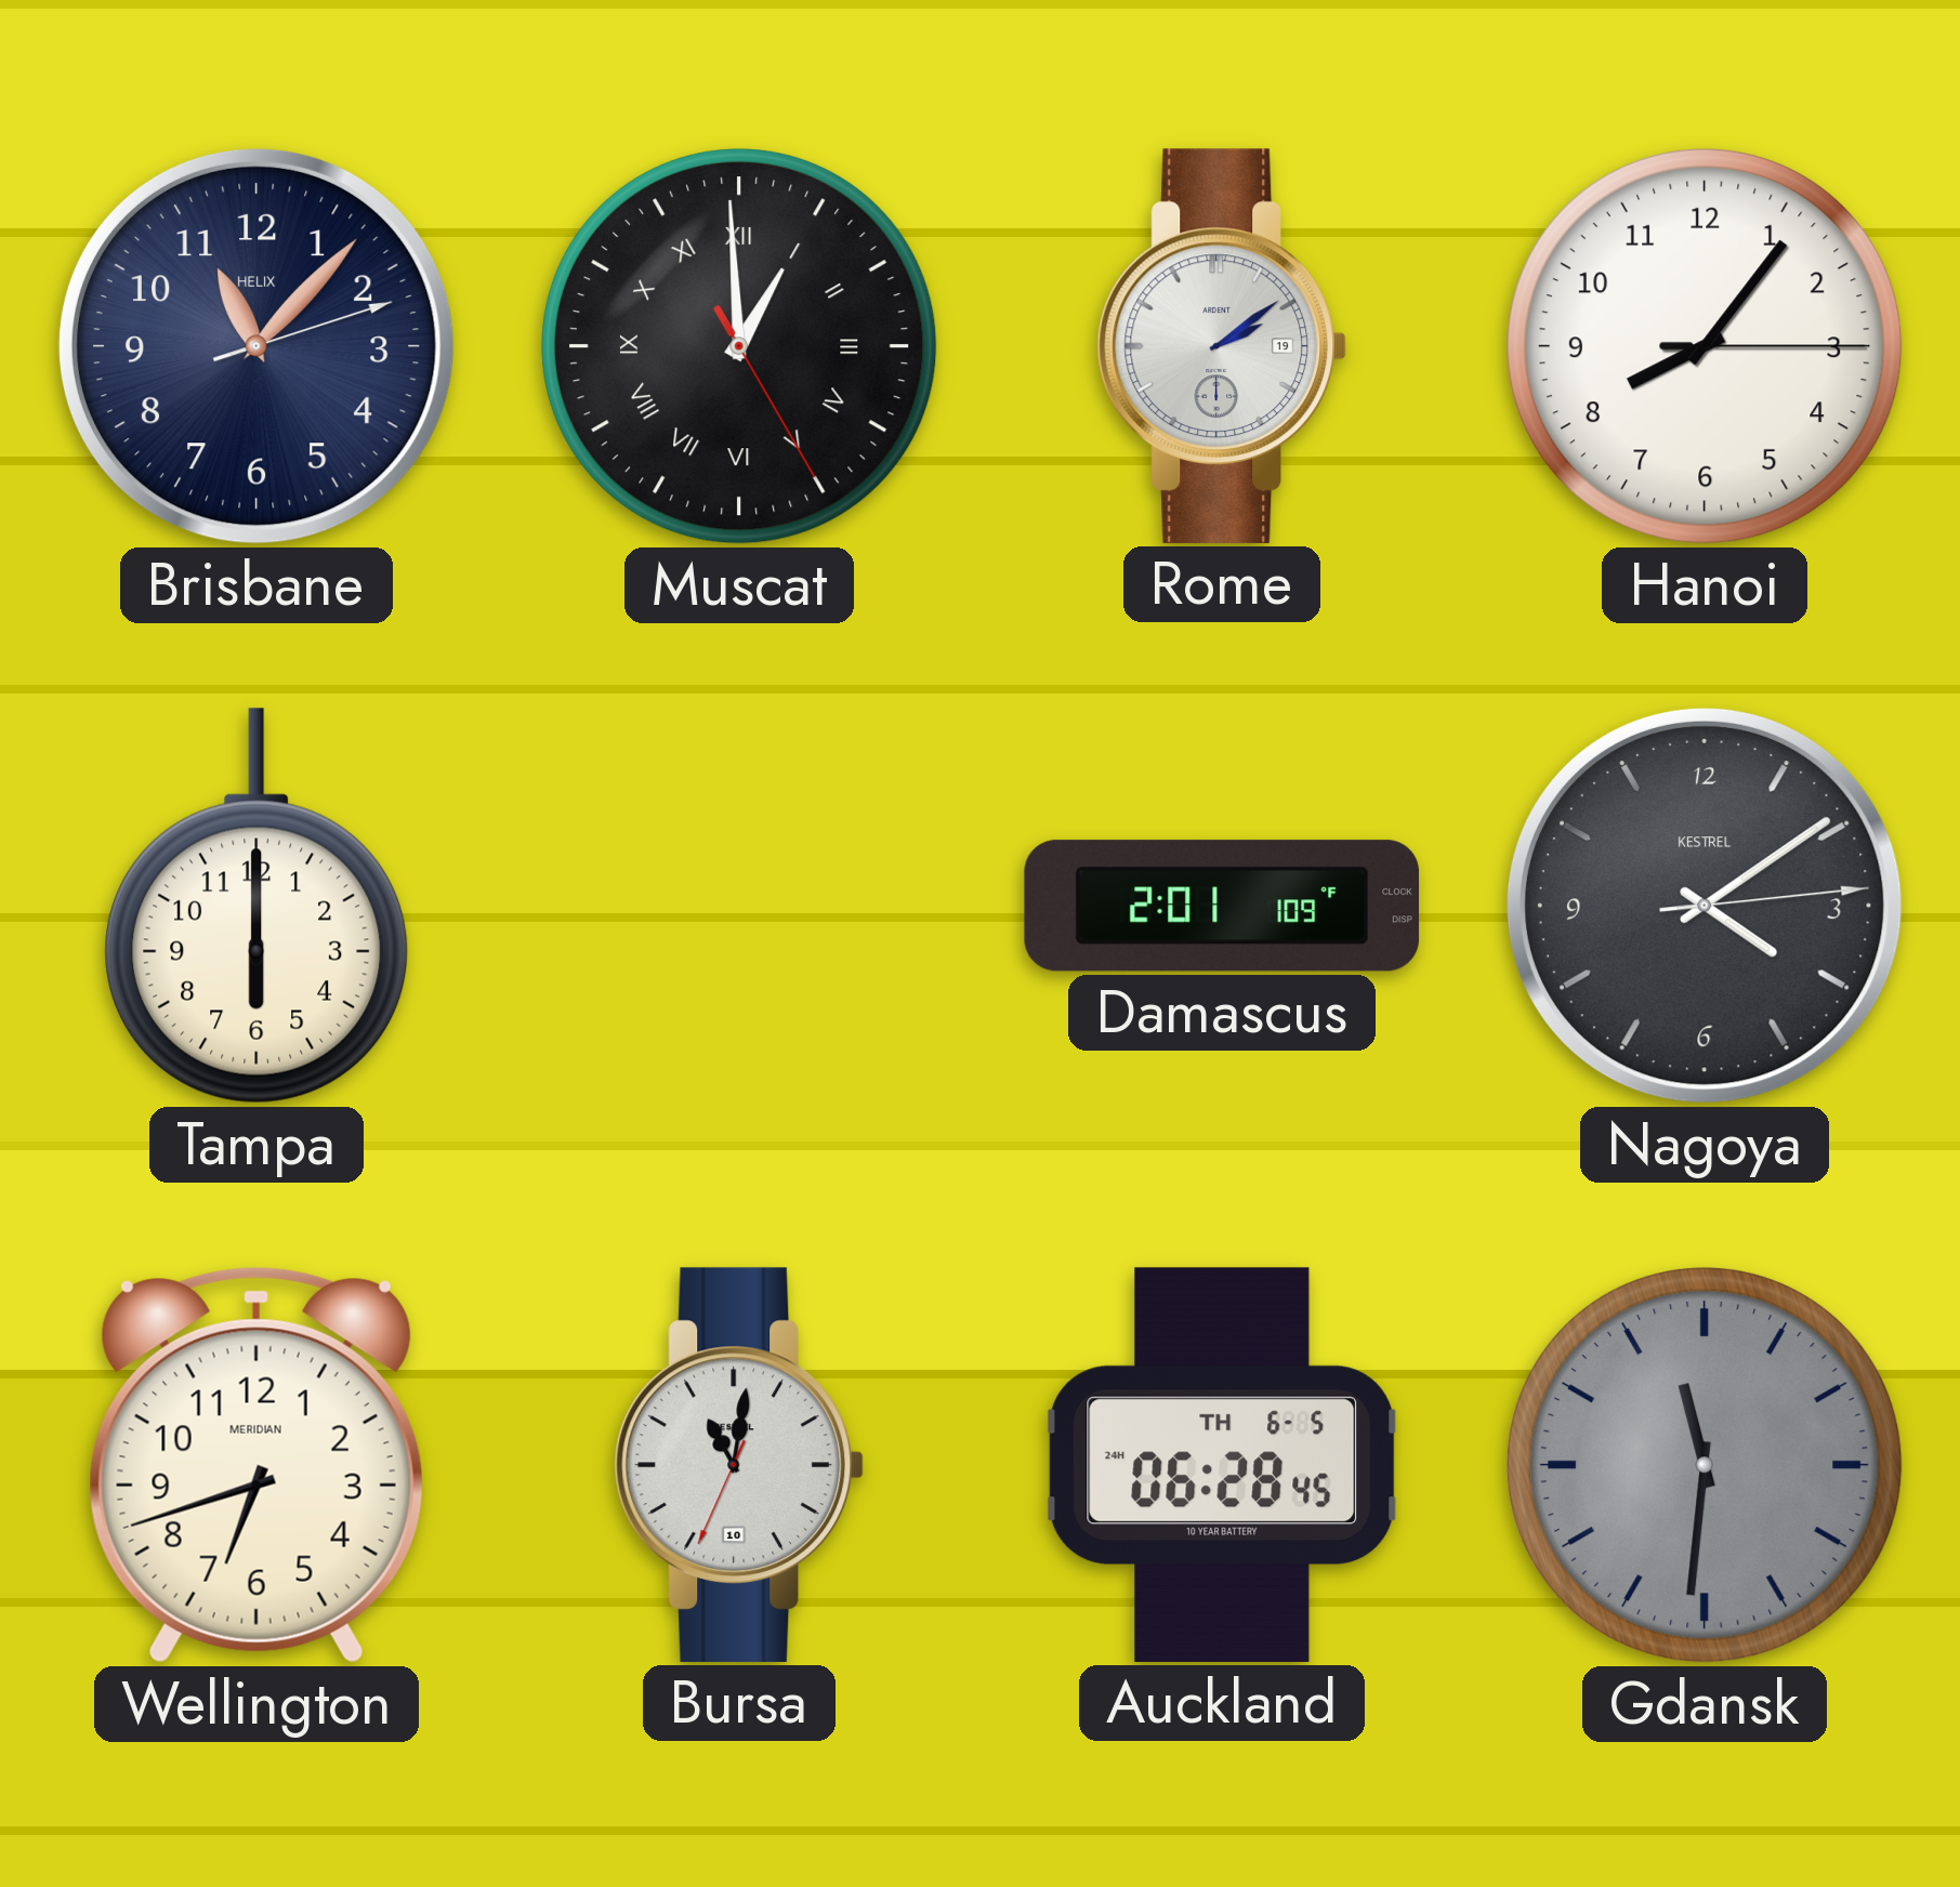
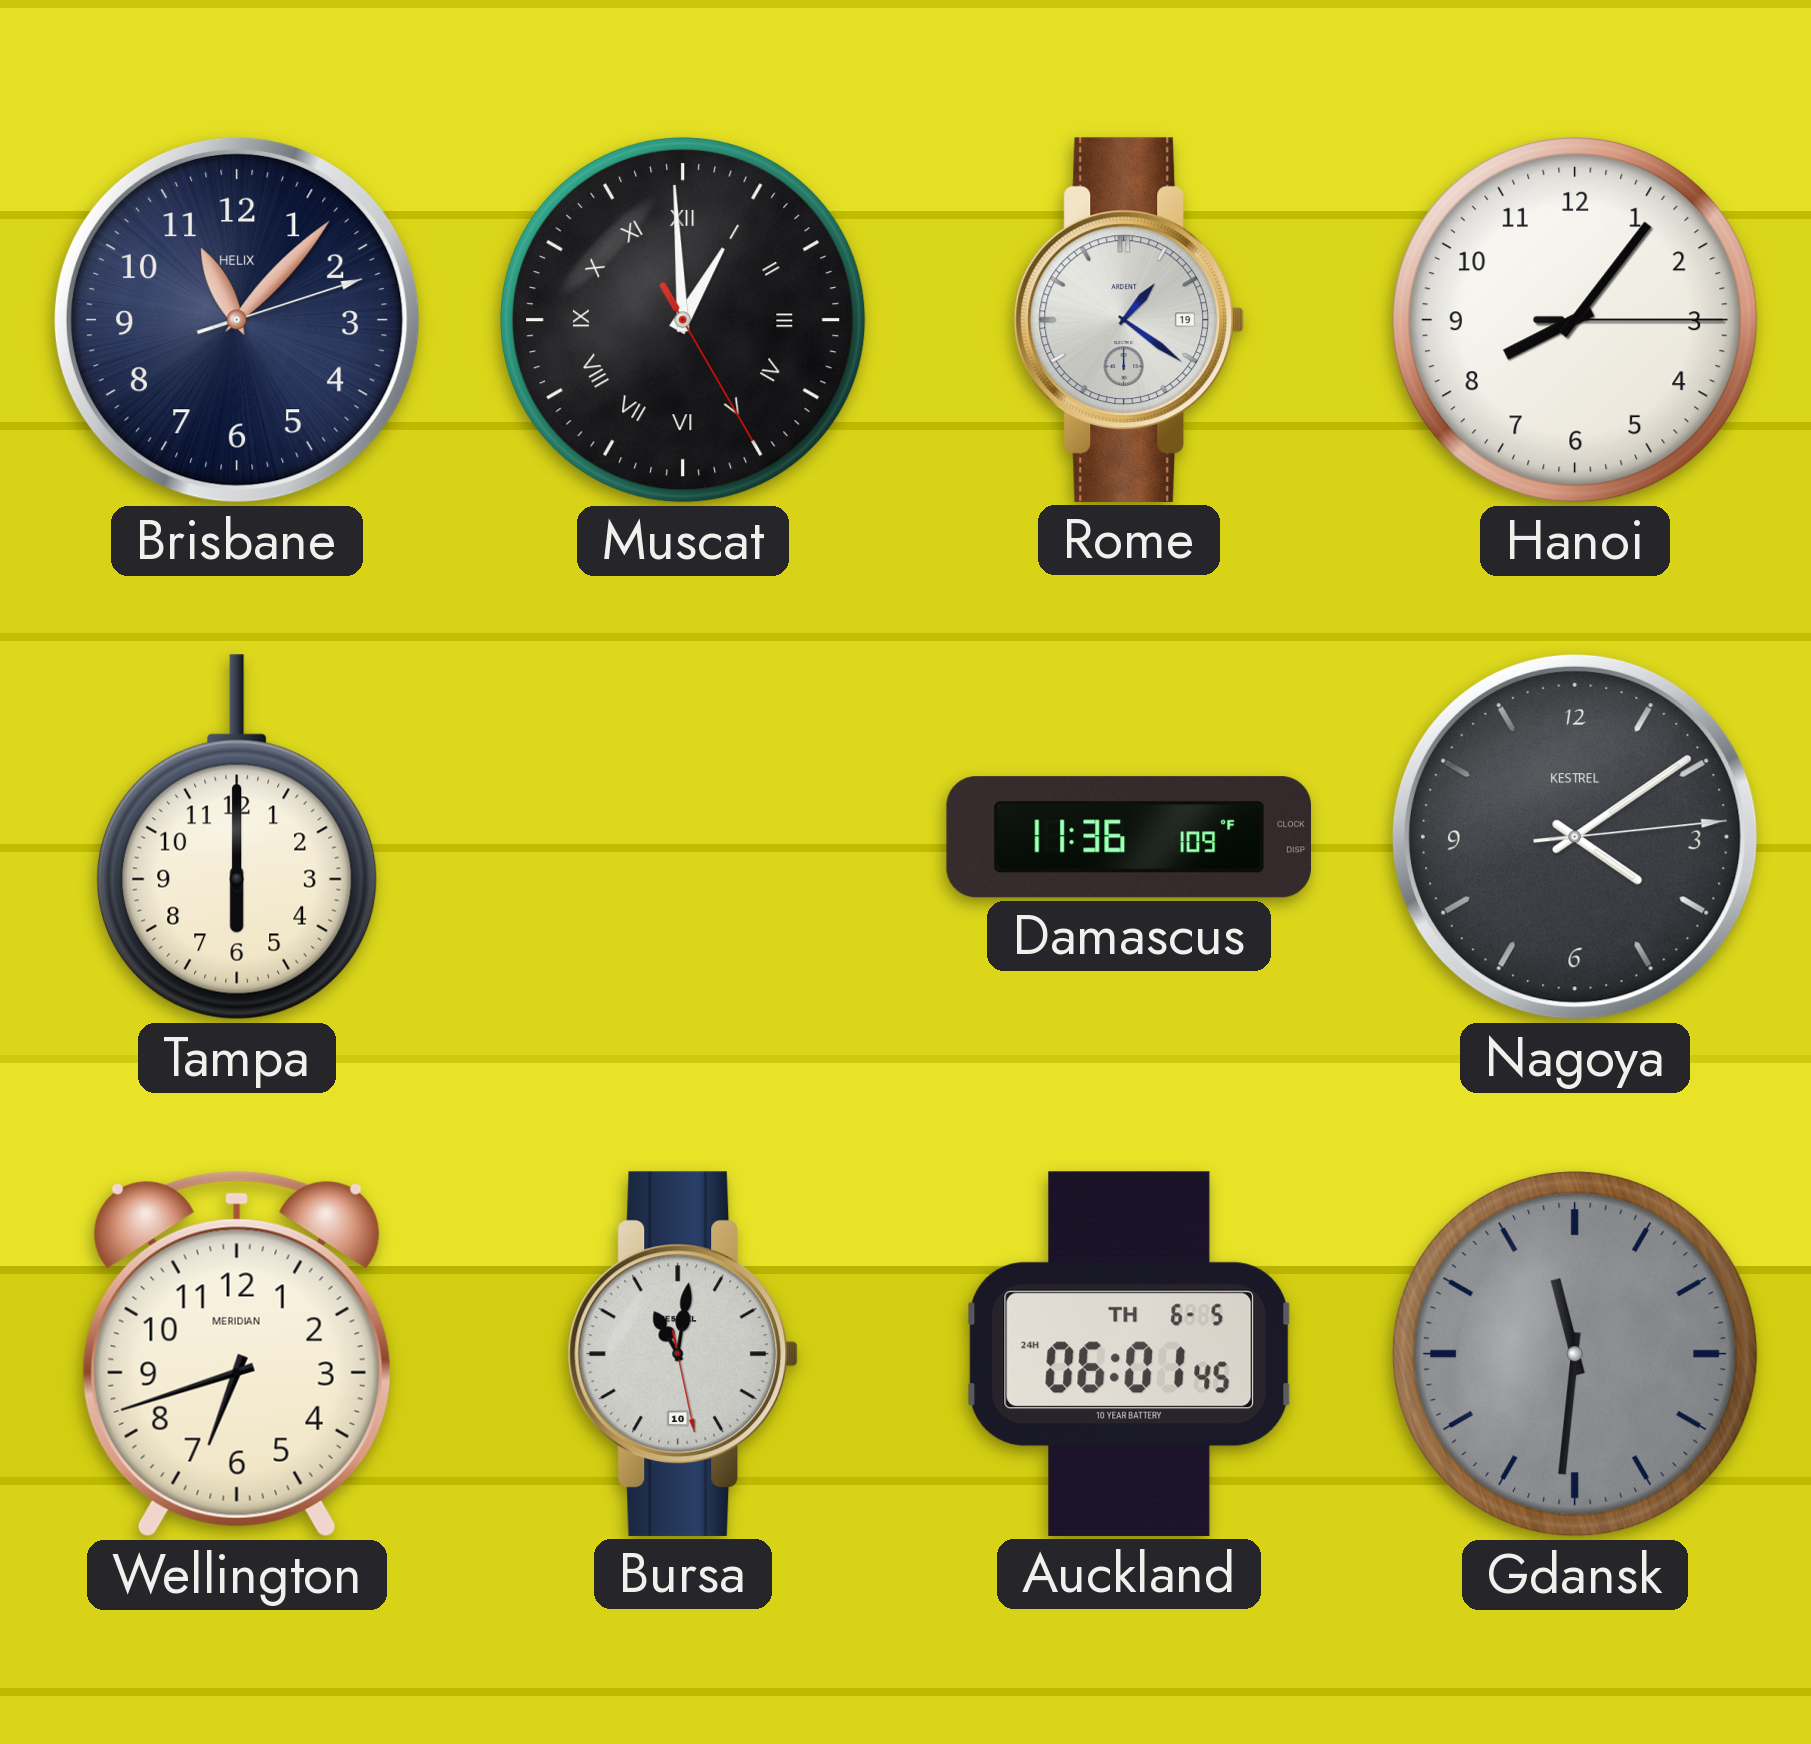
Rome: 2:09 -> 1:21 (1129, 320)
Damascus: 2:01 -> 11:36 (1128, 837)
Bursa: 11:01:34 -> 11:01:28 (683, 1354)
Auckland: 06:28 -> 06:01 (1129, 1354)
